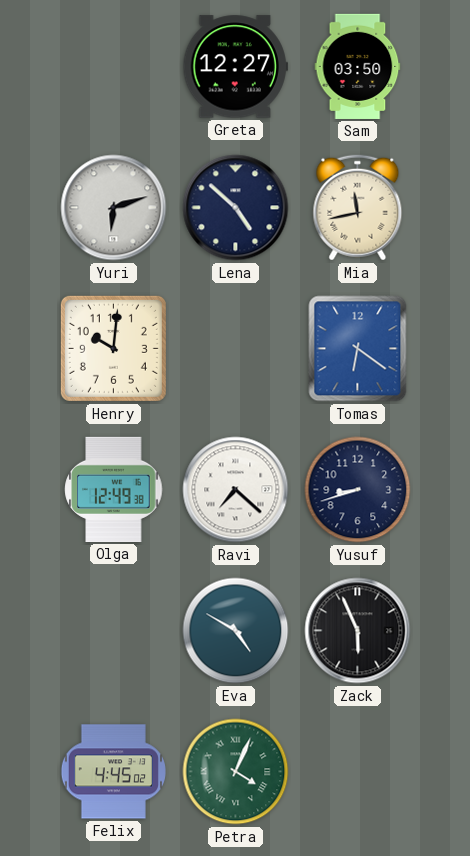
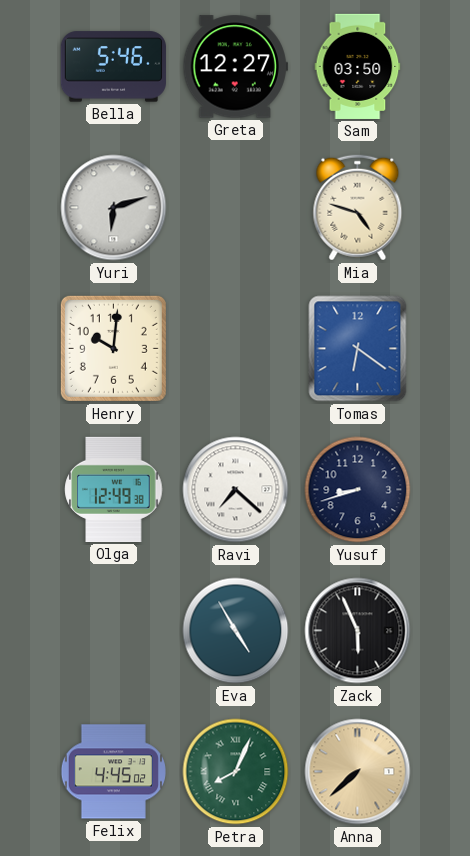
Bella: none -> 5:46 (113, 67)
Lena: 4:52 -> none (236, 208)
Mia: 11:43 -> 4:48 (358, 208)
Eva: 4:50 -> 4:55 (236, 631)
Petra: 4:04 -> 8:04 (236, 772)
Anna: none -> 7:38 (358, 772)
